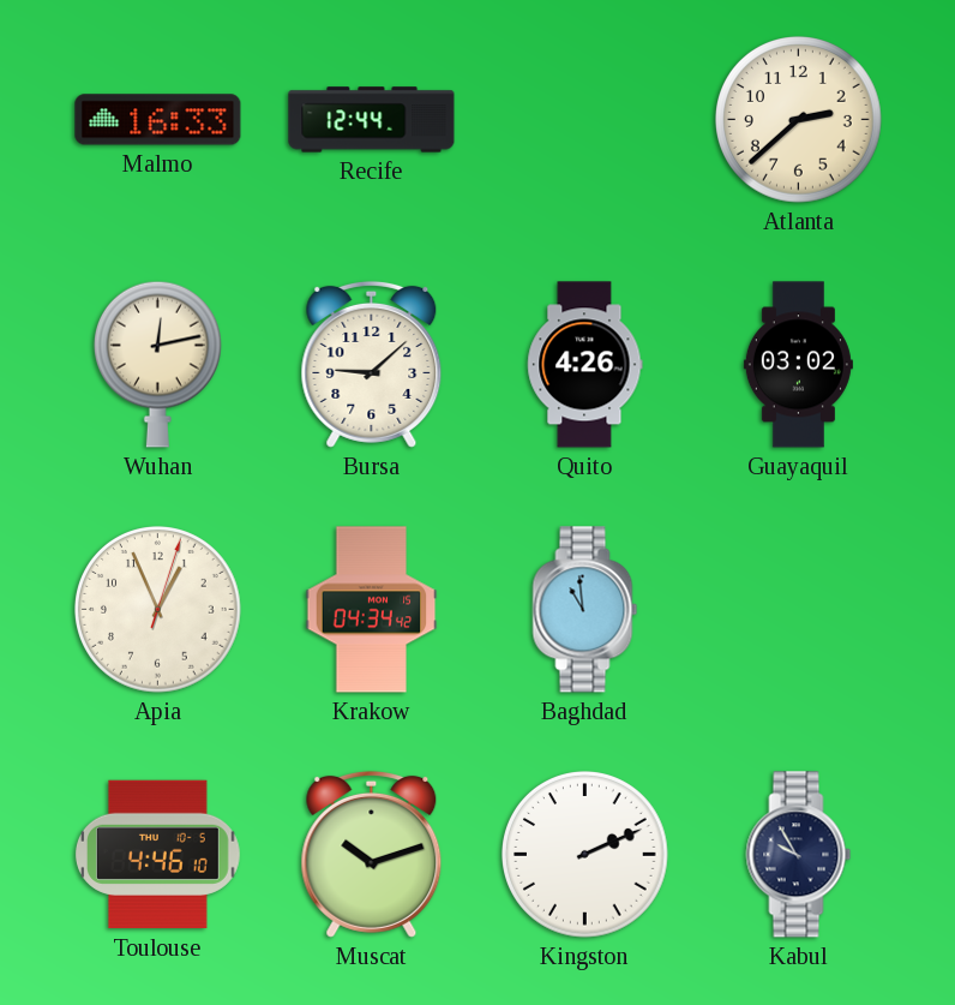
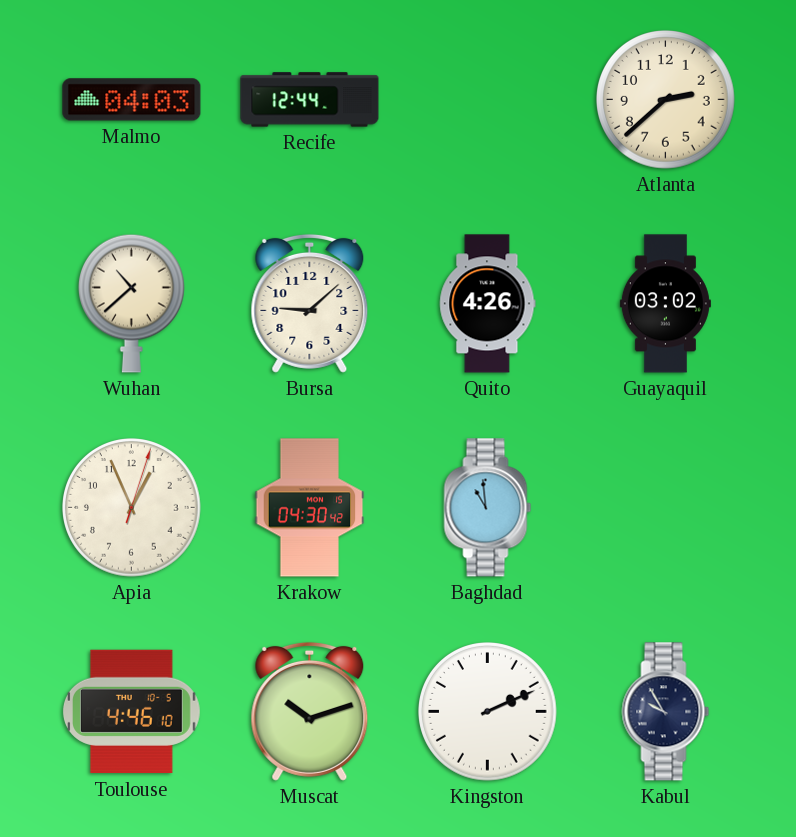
Malmo: 16:33 -> 04:03 (132, 100)
Wuhan: 12:13 -> 10:38 (131, 303)
Krakow: 04:34 -> 04:30 (310, 508)
